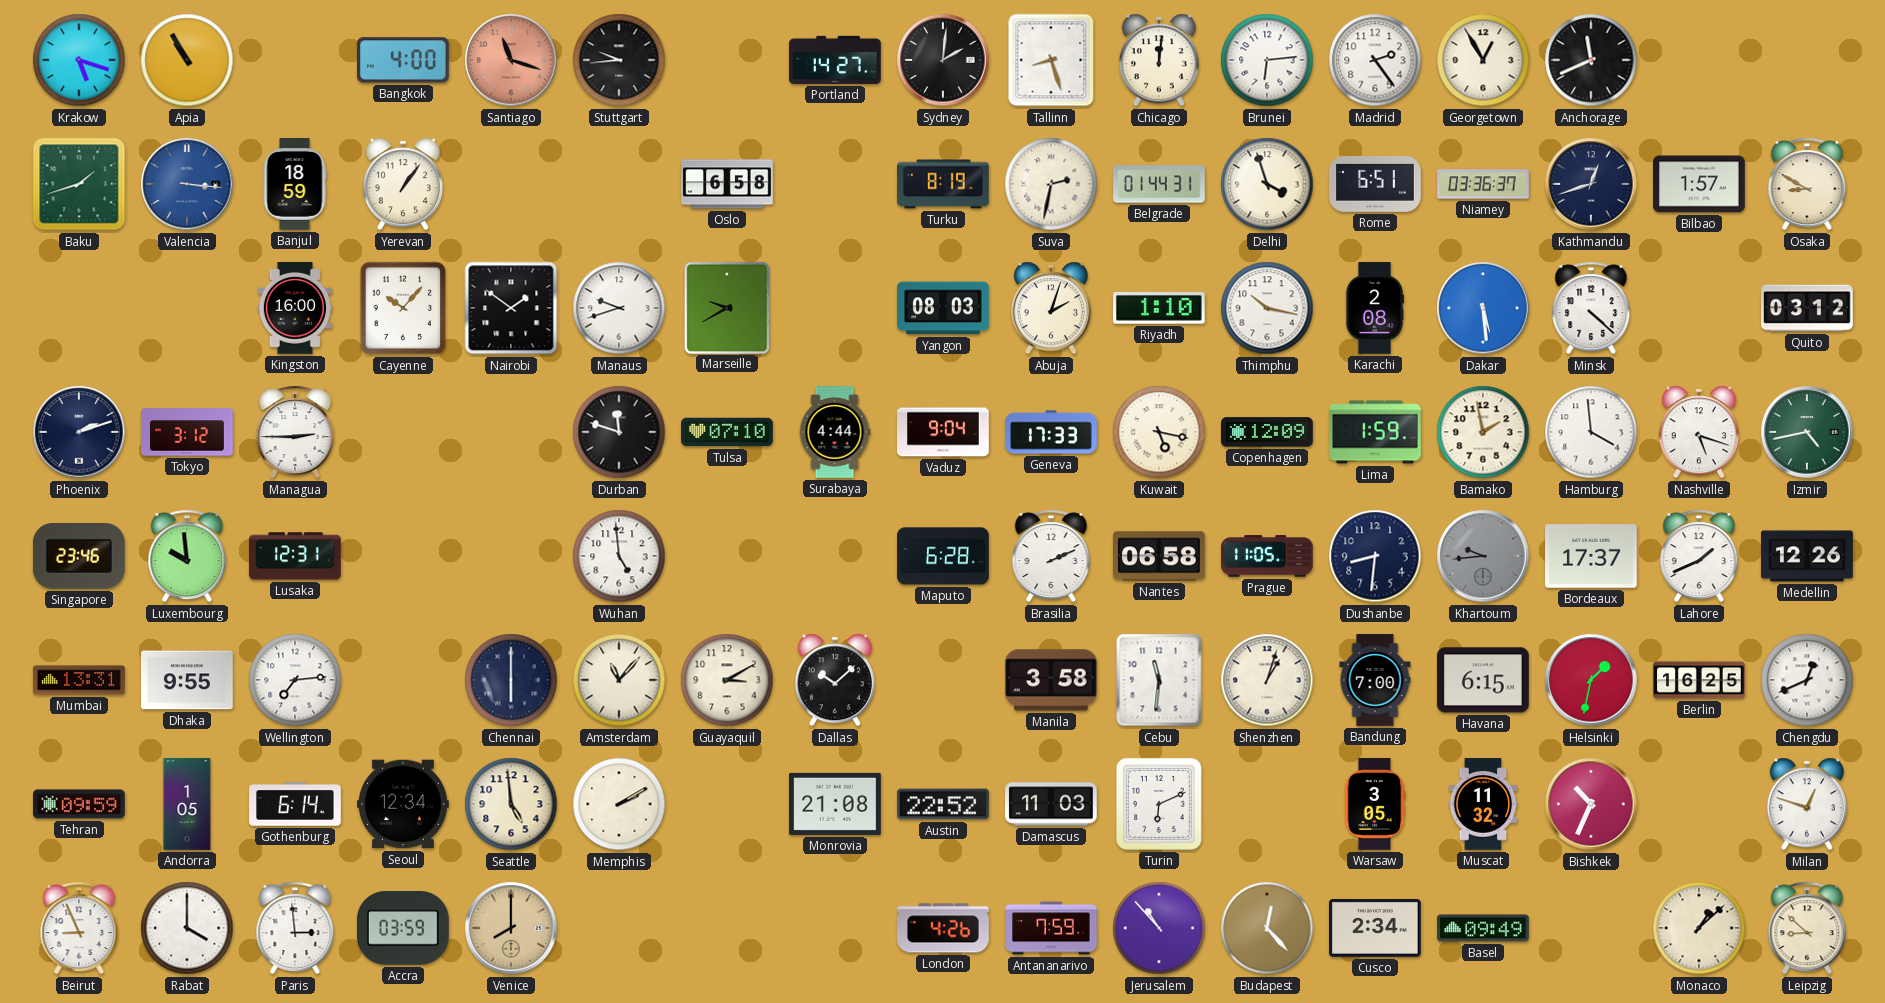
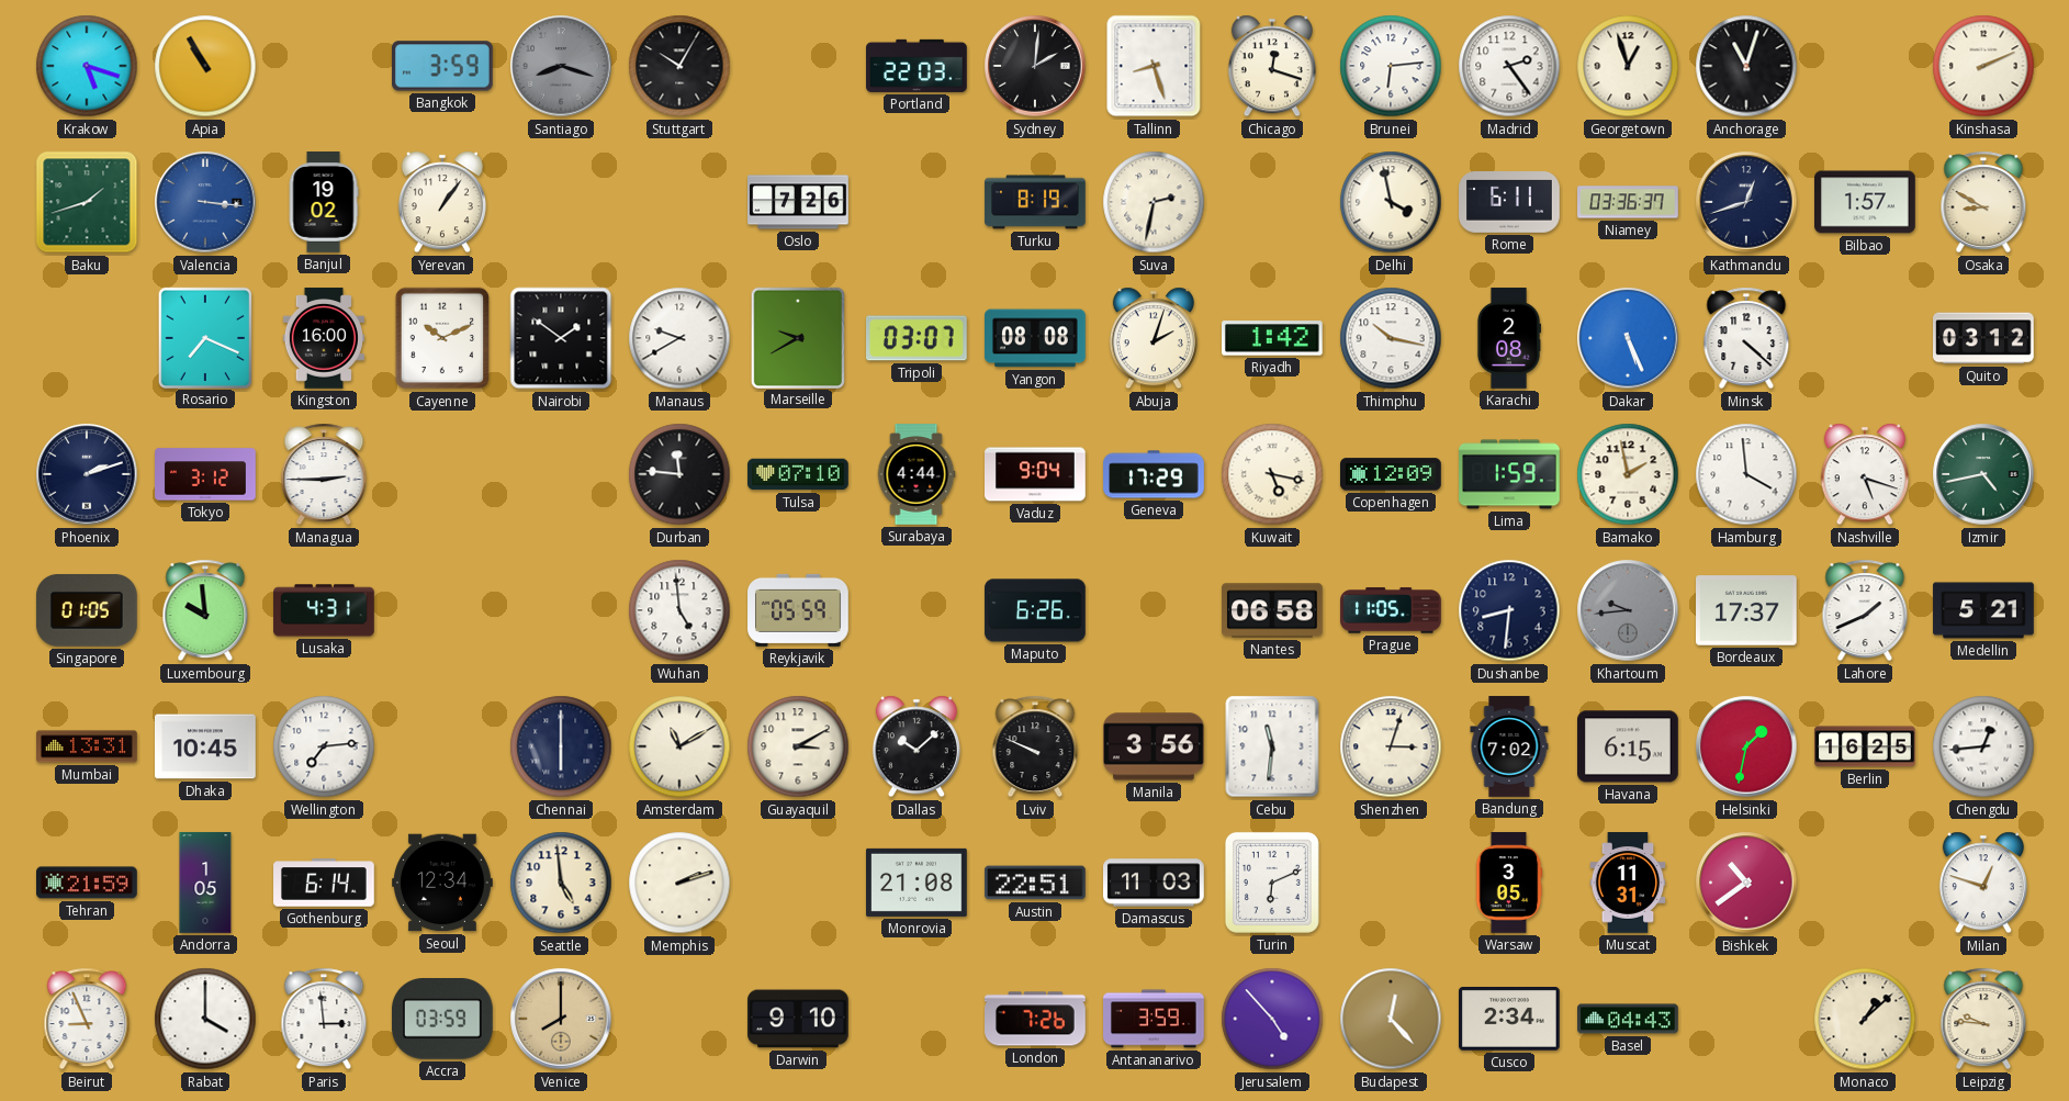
Bangkok: 4:00 -> 3:59 (443, 66)
Santiago: 11:18 -> 8:18 (561, 66)
Santiago dial: salmon -> grey (561, 66)
Stuttgart: 9:44 -> 10:05 (679, 66)
Portland: 14:27 -> 22:03 (918, 66)
Chicago: 12:01 -> 12:18 (1272, 66)
Georgetown: 12:55 -> 12:57 (1628, 66)
Anchorage: 11:41 -> 11:03 (1746, 66)
Kinshasa: none -> 2:11 (1983, 66)
Banjul: 18:59 -> 19:02 (324, 202)
Oslo: 6:58 -> 7:26 (798, 202)
Belgrade: 01:44 -> none (1159, 184)
Delhi: 3:57 -> 3:58 (1391, 202)
Rome: 6:51 -> 6:11 (1509, 203)
Rosario: none -> 7:19 (204, 337)
Cayenne: 10:07 -> 10:11 (442, 338)
Manaus: 9:42 -> 9:40 (679, 338)
Tripoli: none -> 03:07 (918, 338)
Yangon: 08:03 -> 08:08 (1036, 338)
Riyadh: 1:10 -> 1:42 (1273, 338)
Dakar: 5:29 -> 5:26 (1628, 338)
Durban: 11:48 -> 11:46 (679, 474)
Geneva: 17:33 -> 17:29 (1154, 474)
Singapore: 23:46 -> 01:05 (87, 611)
Lusaka: 12:31 -> 4:31 (324, 610)
Reykjavik: none -> 05:59 (798, 610)
Maputo: 6:28 -> 6:26 (1035, 610)
Brasilia: 2:11 -> none (1051, 556)
Medellin: 12:26 -> 5:21 (1983, 610)
Dhaka: 9:55 -> 10:45 (206, 746)
Amsterdam: 11:07 -> 11:10 (679, 746)
Lviv: none -> 9:49 (1035, 746)
Manila: 3:58 -> 3:56 (1155, 746)
Shenzhen: 1:03 -> 3:03 (1391, 746)
Bandung: 7:00 -> 7:02 (1509, 746)
Chengdu: 12:41 -> 12:44 (1983, 746)
Tehran: 09:59 -> 21:59 (88, 883)
Memphis: 2:10 -> 2:12 (679, 883)
Austin: 22:52 -> 22:51 (1036, 883)
Muscat: 11:32 -> 11:31 (1628, 883)
Bishkek: 10:34 -> 10:39 (1746, 883)
Darwin: none -> 9:10 (798, 1019)
London: 4:26 -> 7:26 (1035, 1019)
Antananarivo: 7:59 -> 3:59 (1154, 1019)
Jerusalem: 10:53 -> 4:53 (1272, 1019)
Basel: 09:49 -> 04:43 (1628, 1019)
Leipzig: 8:52 -> 9:46 (1983, 1019)
